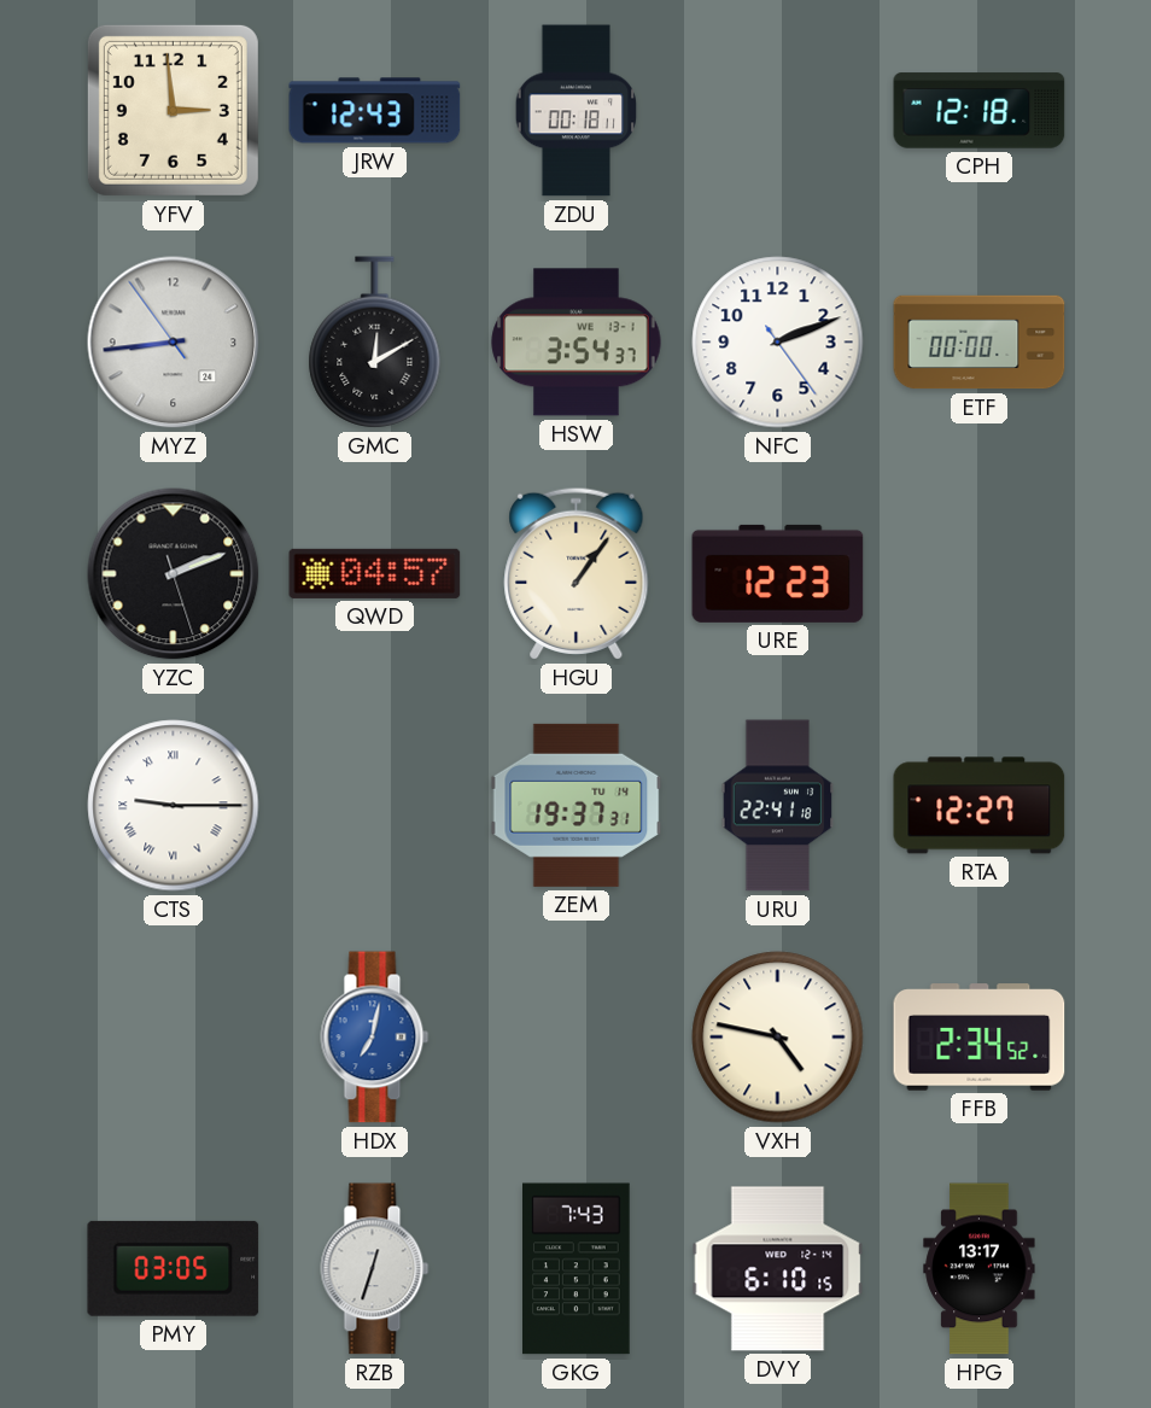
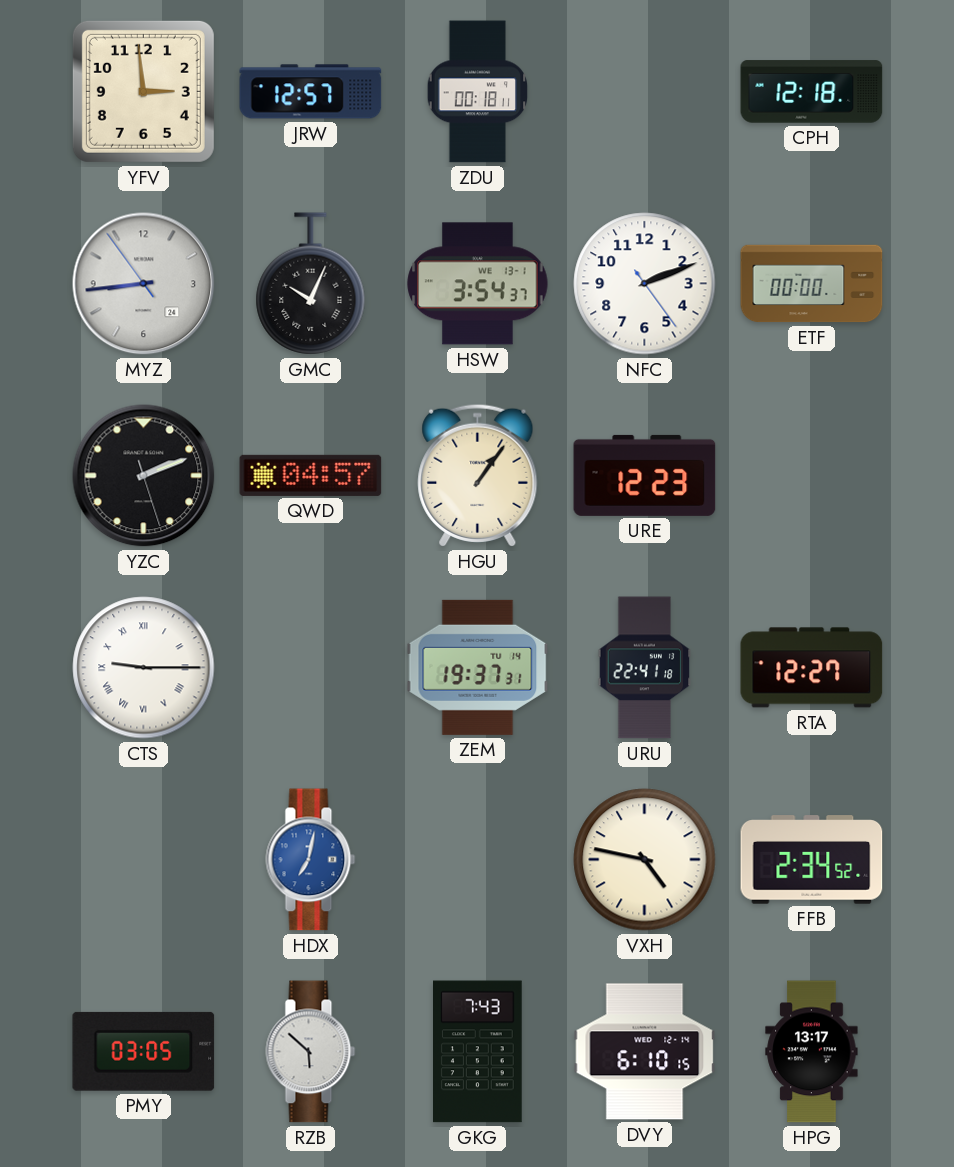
JRW: 12:43 -> 12:57 (311, 92)
GMC: 12:10 -> 10:04 (311, 284)
RZB: 12:33 -> 5:52 (311, 1052)
